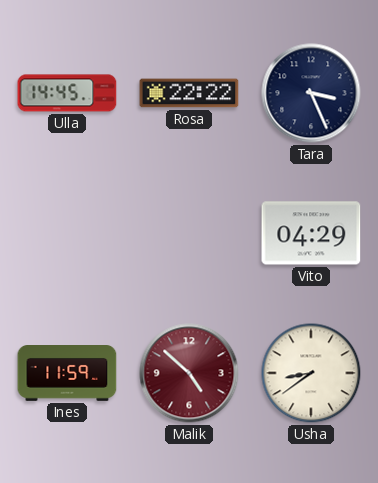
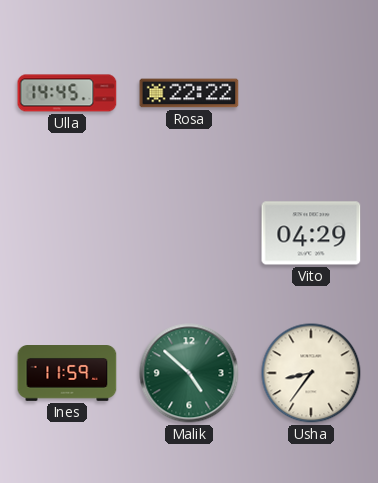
Tara: 3:26 -> none (311, 93)
Malik dial: burgundy -> green (189, 373)
Usha: 8:39 -> 8:36 (311, 373)
